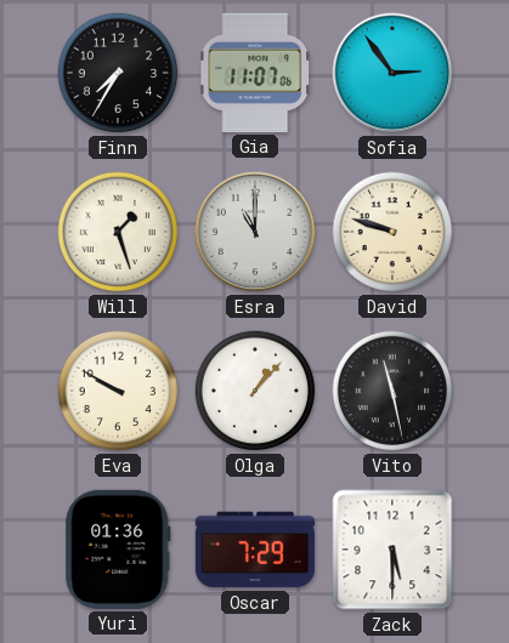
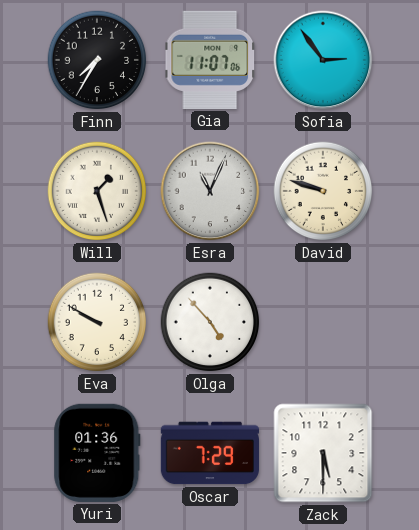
Esra: 11:00 -> 11:04 (210, 191)
Olga: 1:07 -> 4:53 (210, 322)
Vito: 11:28 -> none (392, 391)
